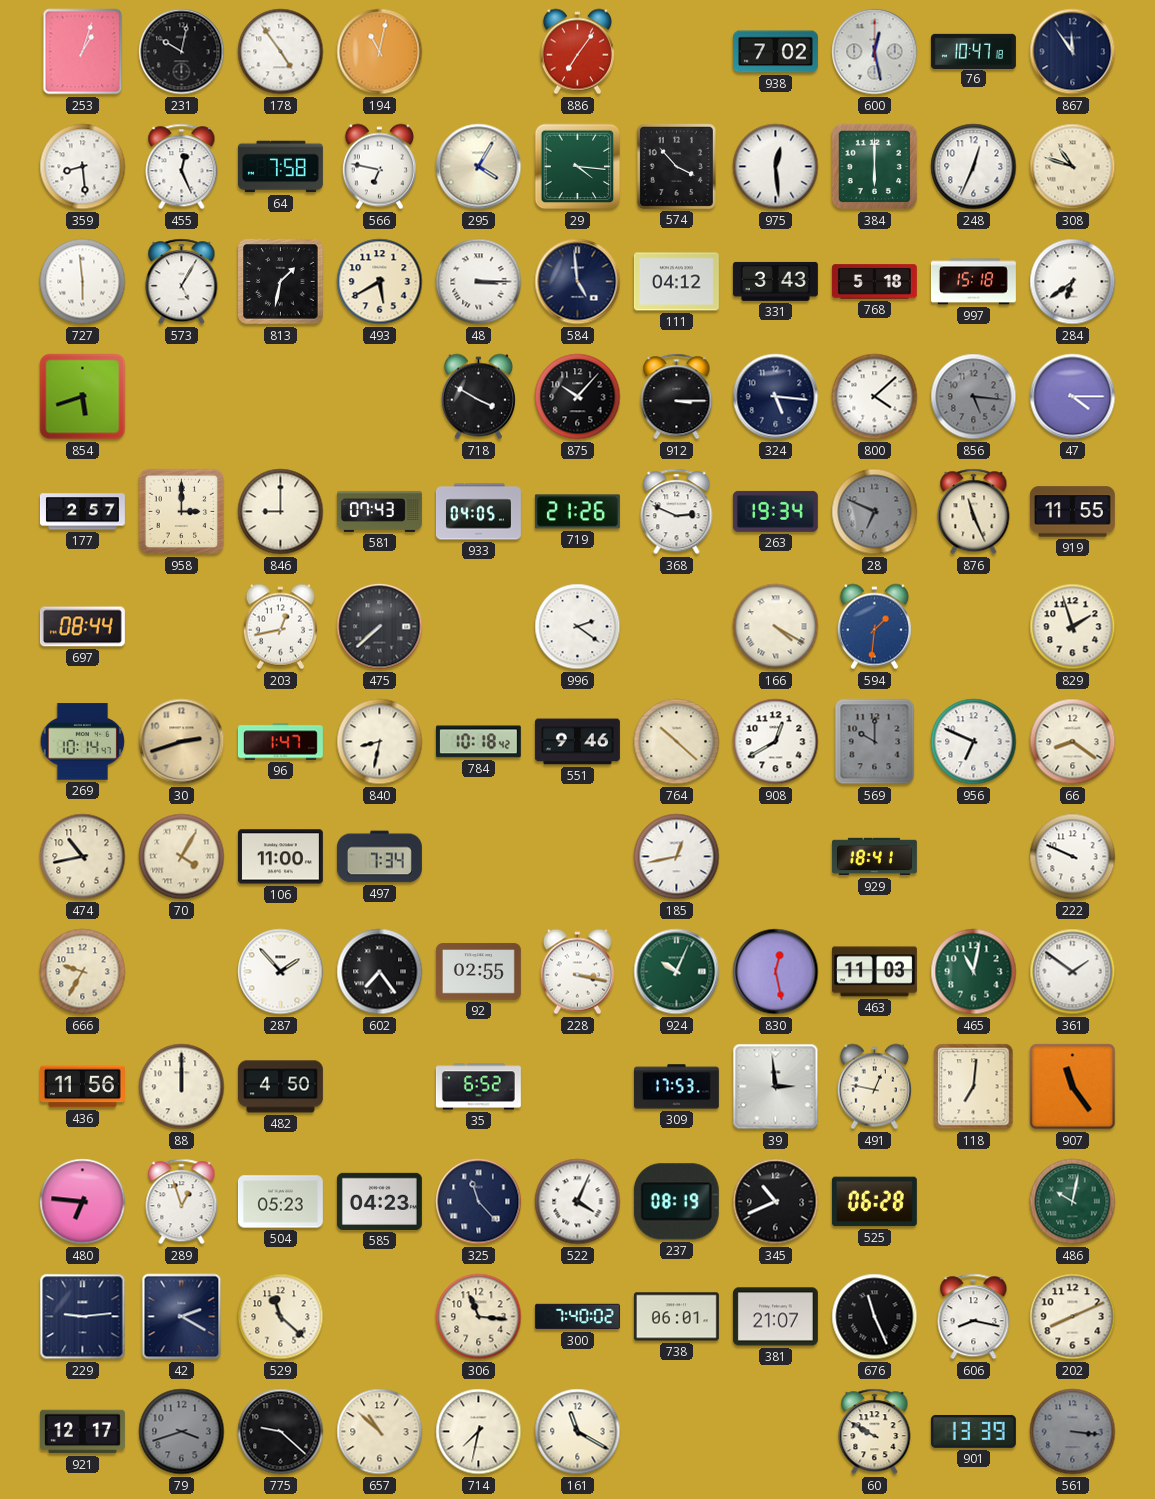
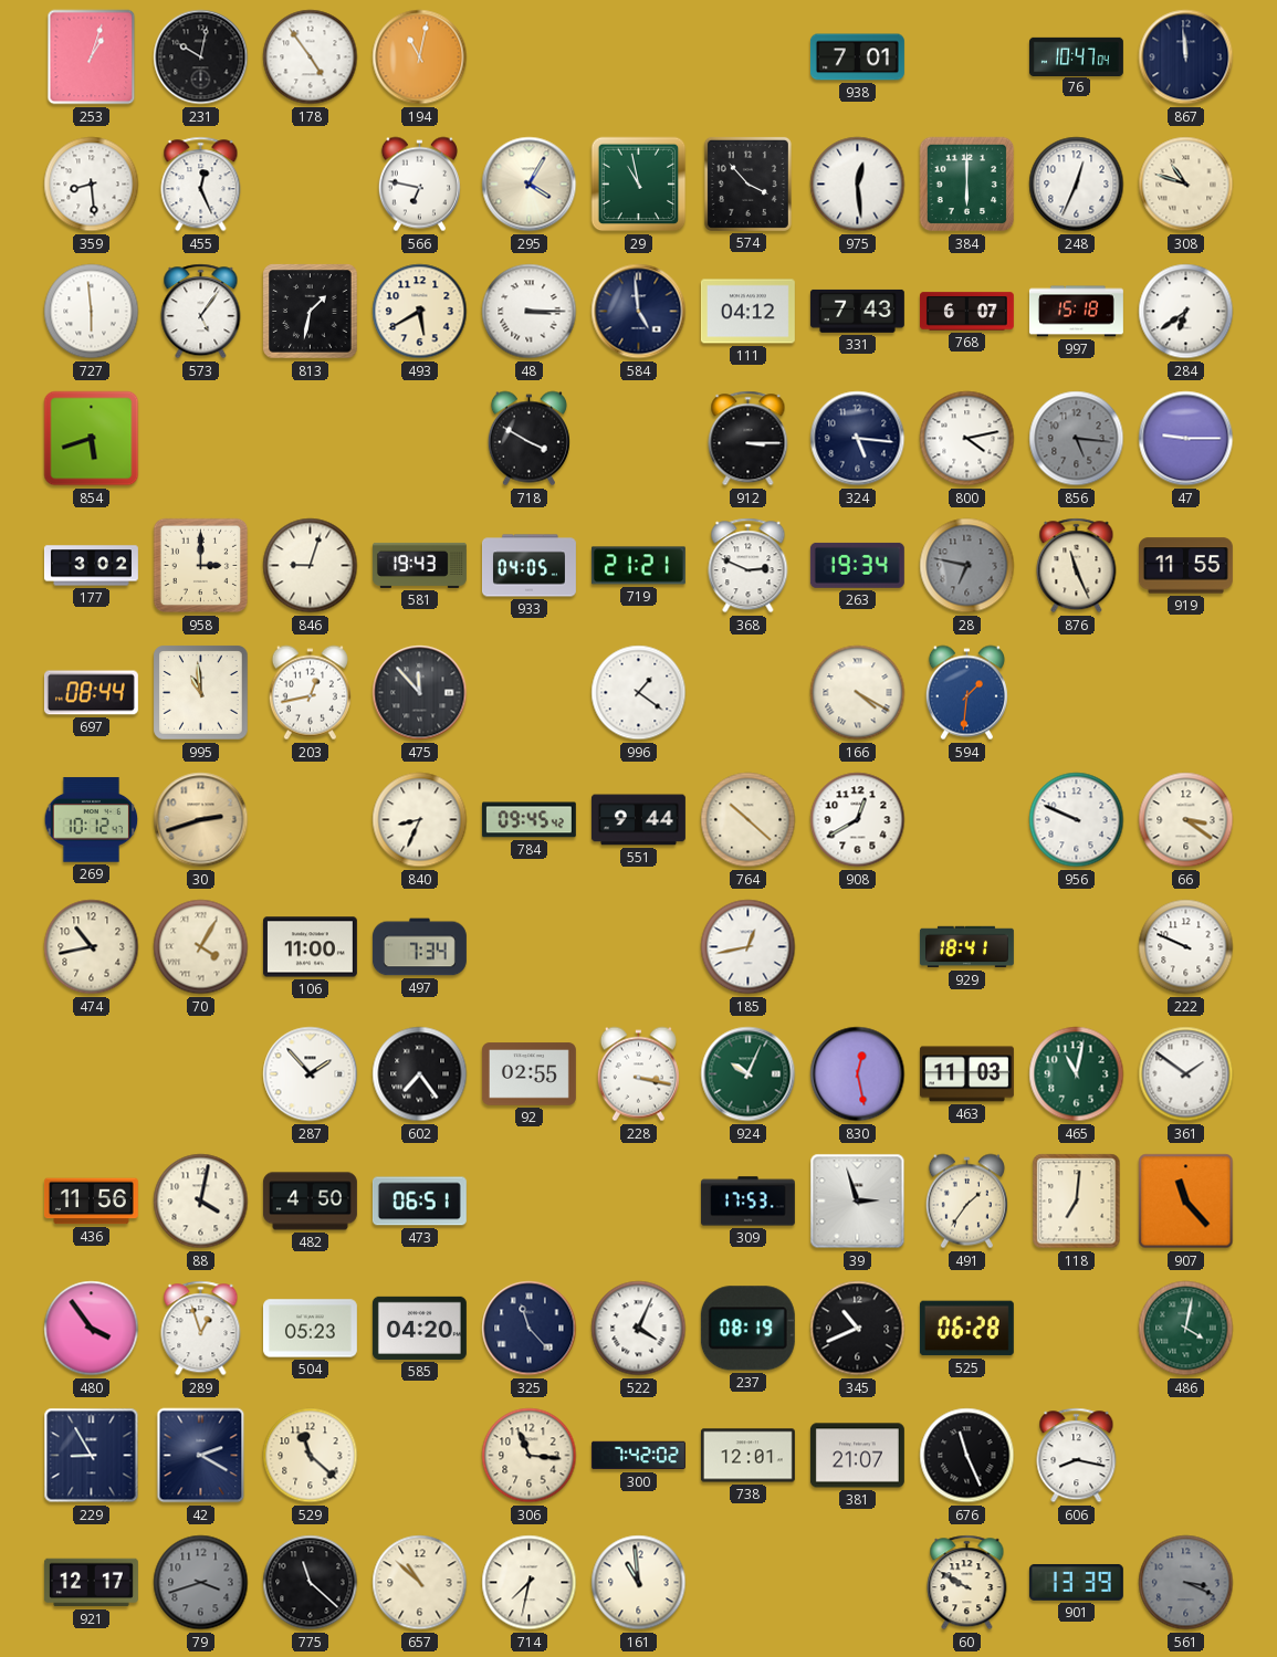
886: 7:06 -> none (577, 52)
938: 7:02 -> 7:01 (857, 57)
600: 12:28 -> none (875, 52)
76: 10:47:18 -> 10:47:04 (1076, 56)
867: 11:54 -> 11:59 (1186, 57)
64: 7:58 -> none (280, 167)
29: 4:16 -> 10:58 (639, 185)
573: 5:05 -> 5:06 (201, 312)
331: 3:43 -> 7:43 (857, 311)
768: 5:18 -> 6:07 (966, 312)
875: 10:07 -> none (578, 397)
800: 4:08 -> 4:13 (967, 439)
47: 4:15 -> 9:15 (1186, 439)
177: 2:57 -> 3:02 (91, 566)
846: 9:00 -> 9:03 (311, 566)
581: 07:43 -> 19:43 (419, 565)
719: 21:26 -> 21:21 (638, 566)
28: 6:49 -> 6:47 (967, 566)
995: none -> 10:59 (201, 693)
475: 7:38 -> 11:53 (420, 693)
996: 2:21 -> 1:21 (639, 693)
829: 1:57 -> none (1073, 627)
269: 10:14 -> 10:12 (92, 820)
96: 1:47 -> none (280, 742)
840: 8:32 -> 8:34 (420, 820)
784: 10:18 -> 09:45 (528, 820)
551: 9:46 -> 9:44 (638, 820)
569: 10:00 -> none (875, 742)
956: 6:49 -> 9:49 (1077, 820)
66: 8:21 -> 3:21 (1186, 820)
666: 9:35 -> none (83, 972)
88: 12:00 -> 4:02 (201, 1202)
473: none -> 06:51 (419, 1202)
35: 6:52 -> none (478, 1087)
39: 2:59 -> 2:57 (858, 1202)
491: 12:47 -> 1:36 (966, 1202)
907: 11:24 -> 11:23 (1186, 1202)
480: 6:46 -> 3:54 (92, 1329)
585: 04:23 -> 04:20 (419, 1328)
486: 10:02 -> 4:02 (1186, 1329)
229: 9:14 -> 8:55 (92, 1456)
300: 7:40 -> 7:42 (638, 1456)
738: 06:01 -> 12:01 (747, 1456)
202: 8:11 -> none (1073, 1317)
775: 9:22 -> 11:22 (311, 1583)
161: 11:20 -> 10:59 (639, 1583)
561: 3:16 -> 3:19 (1186, 1583)
